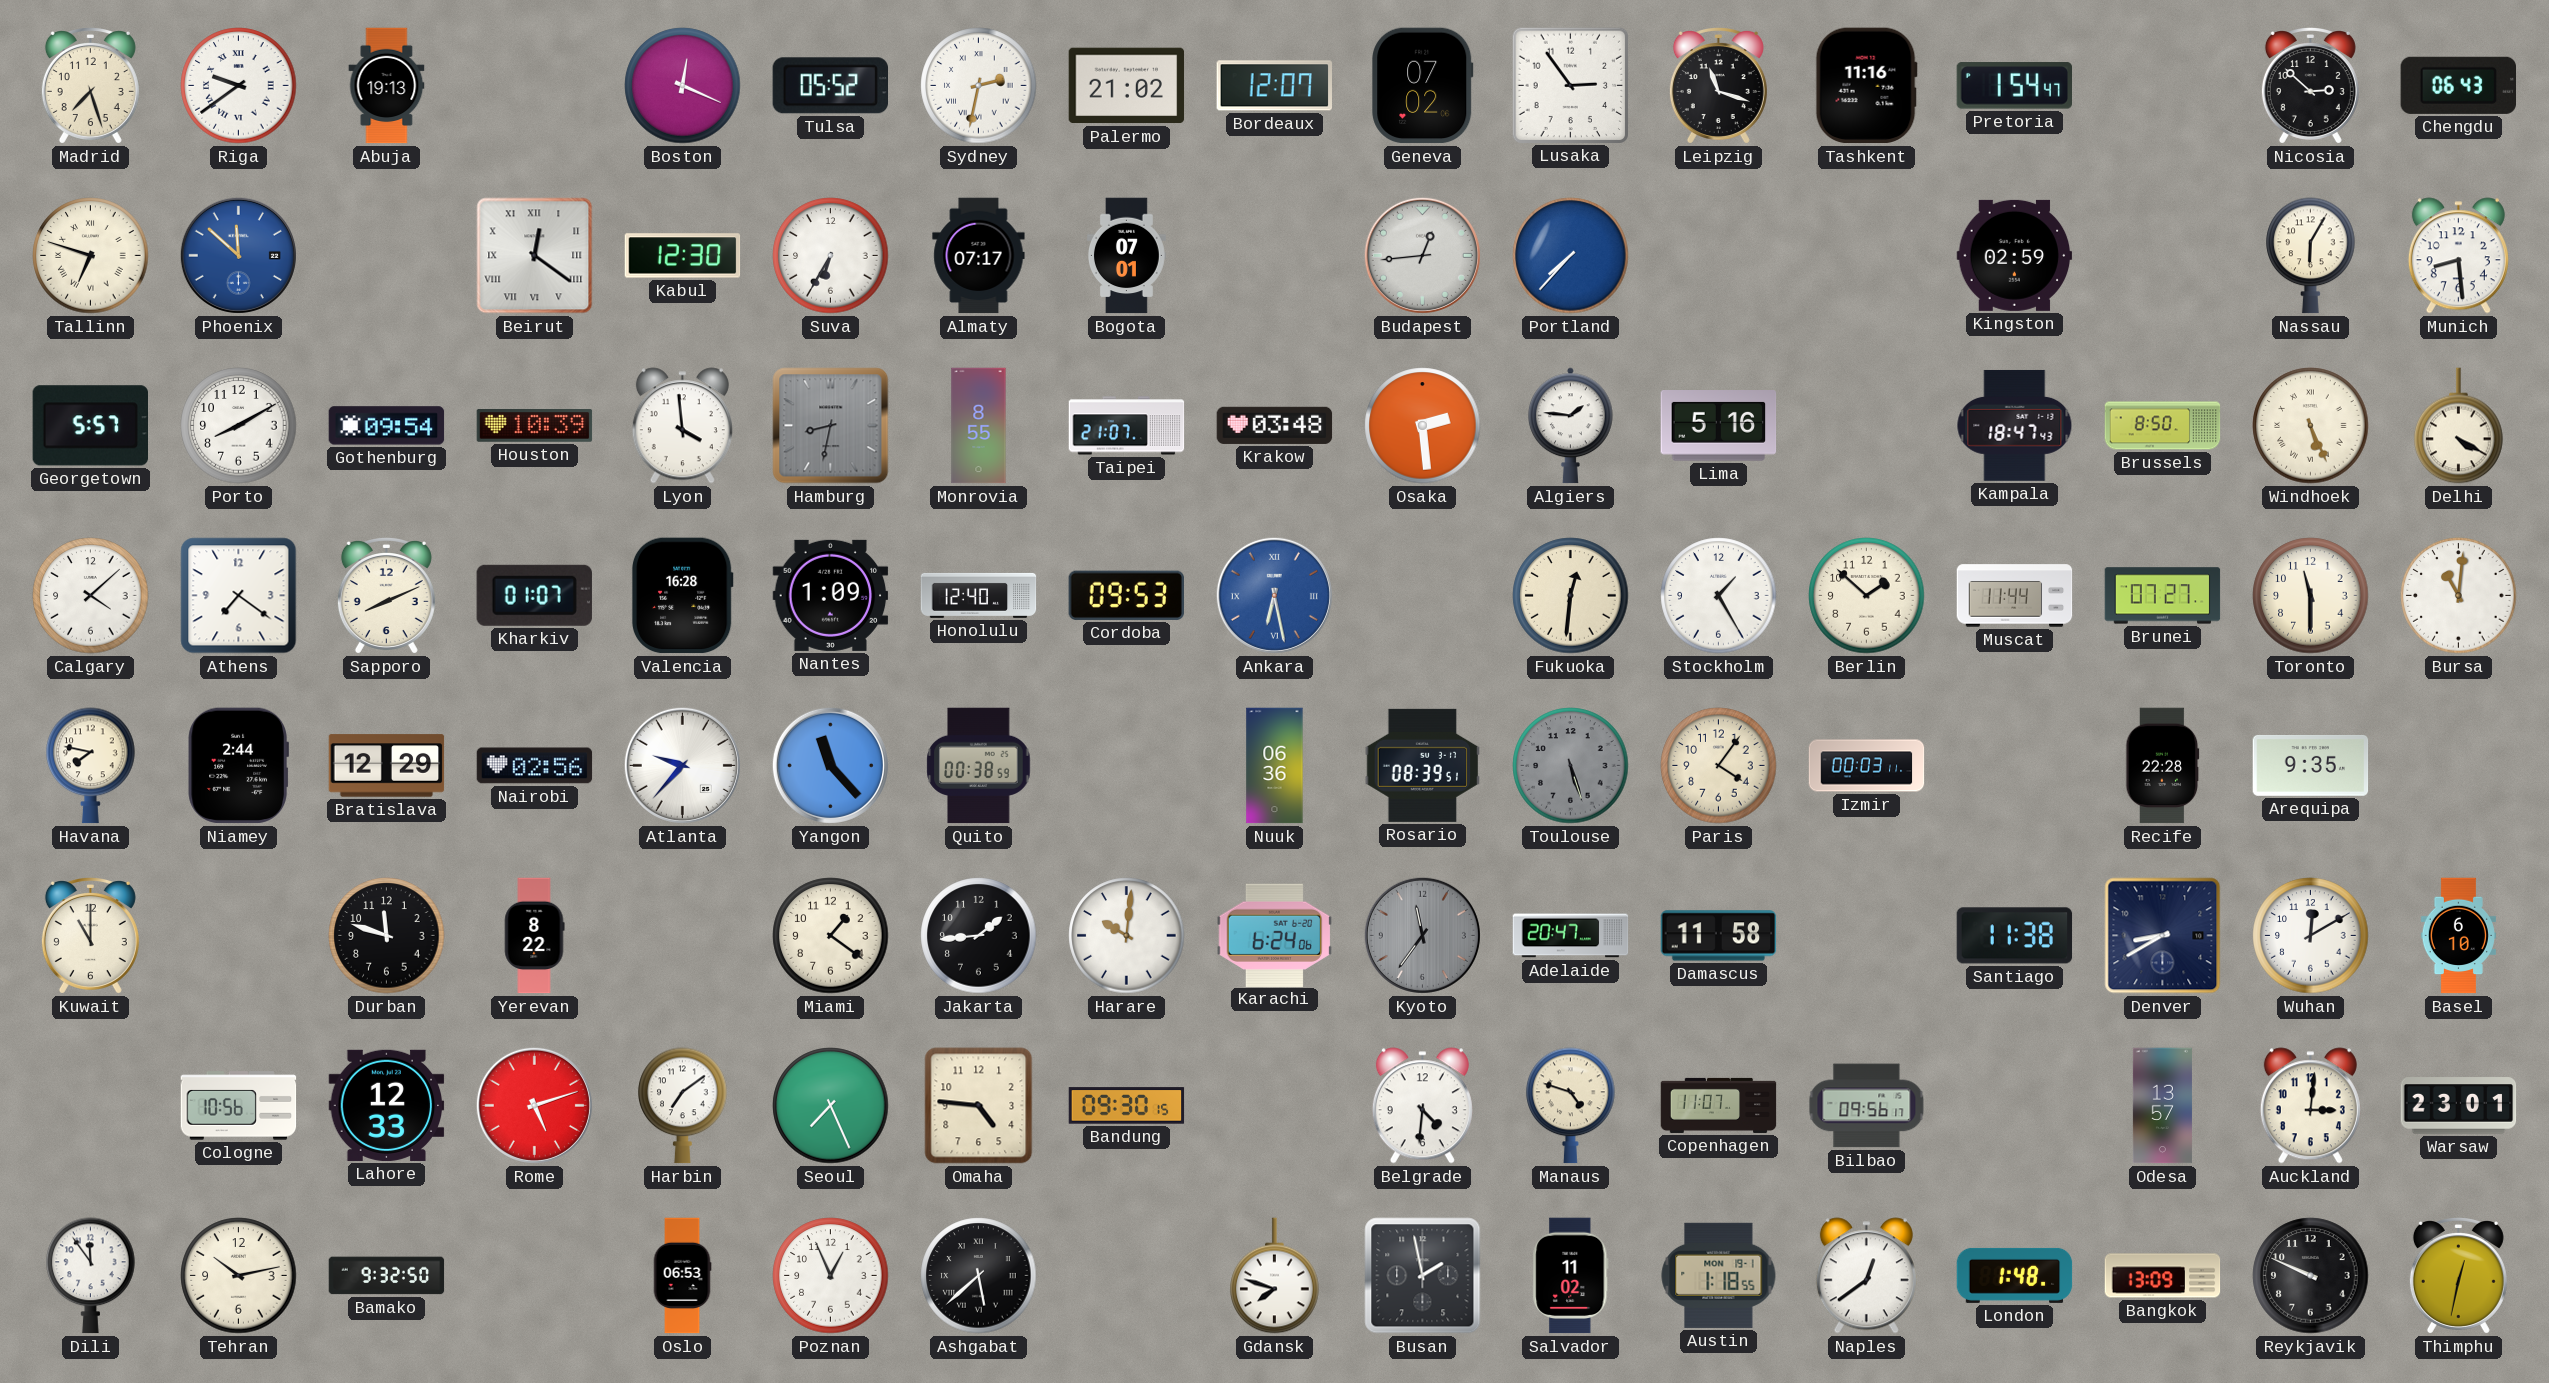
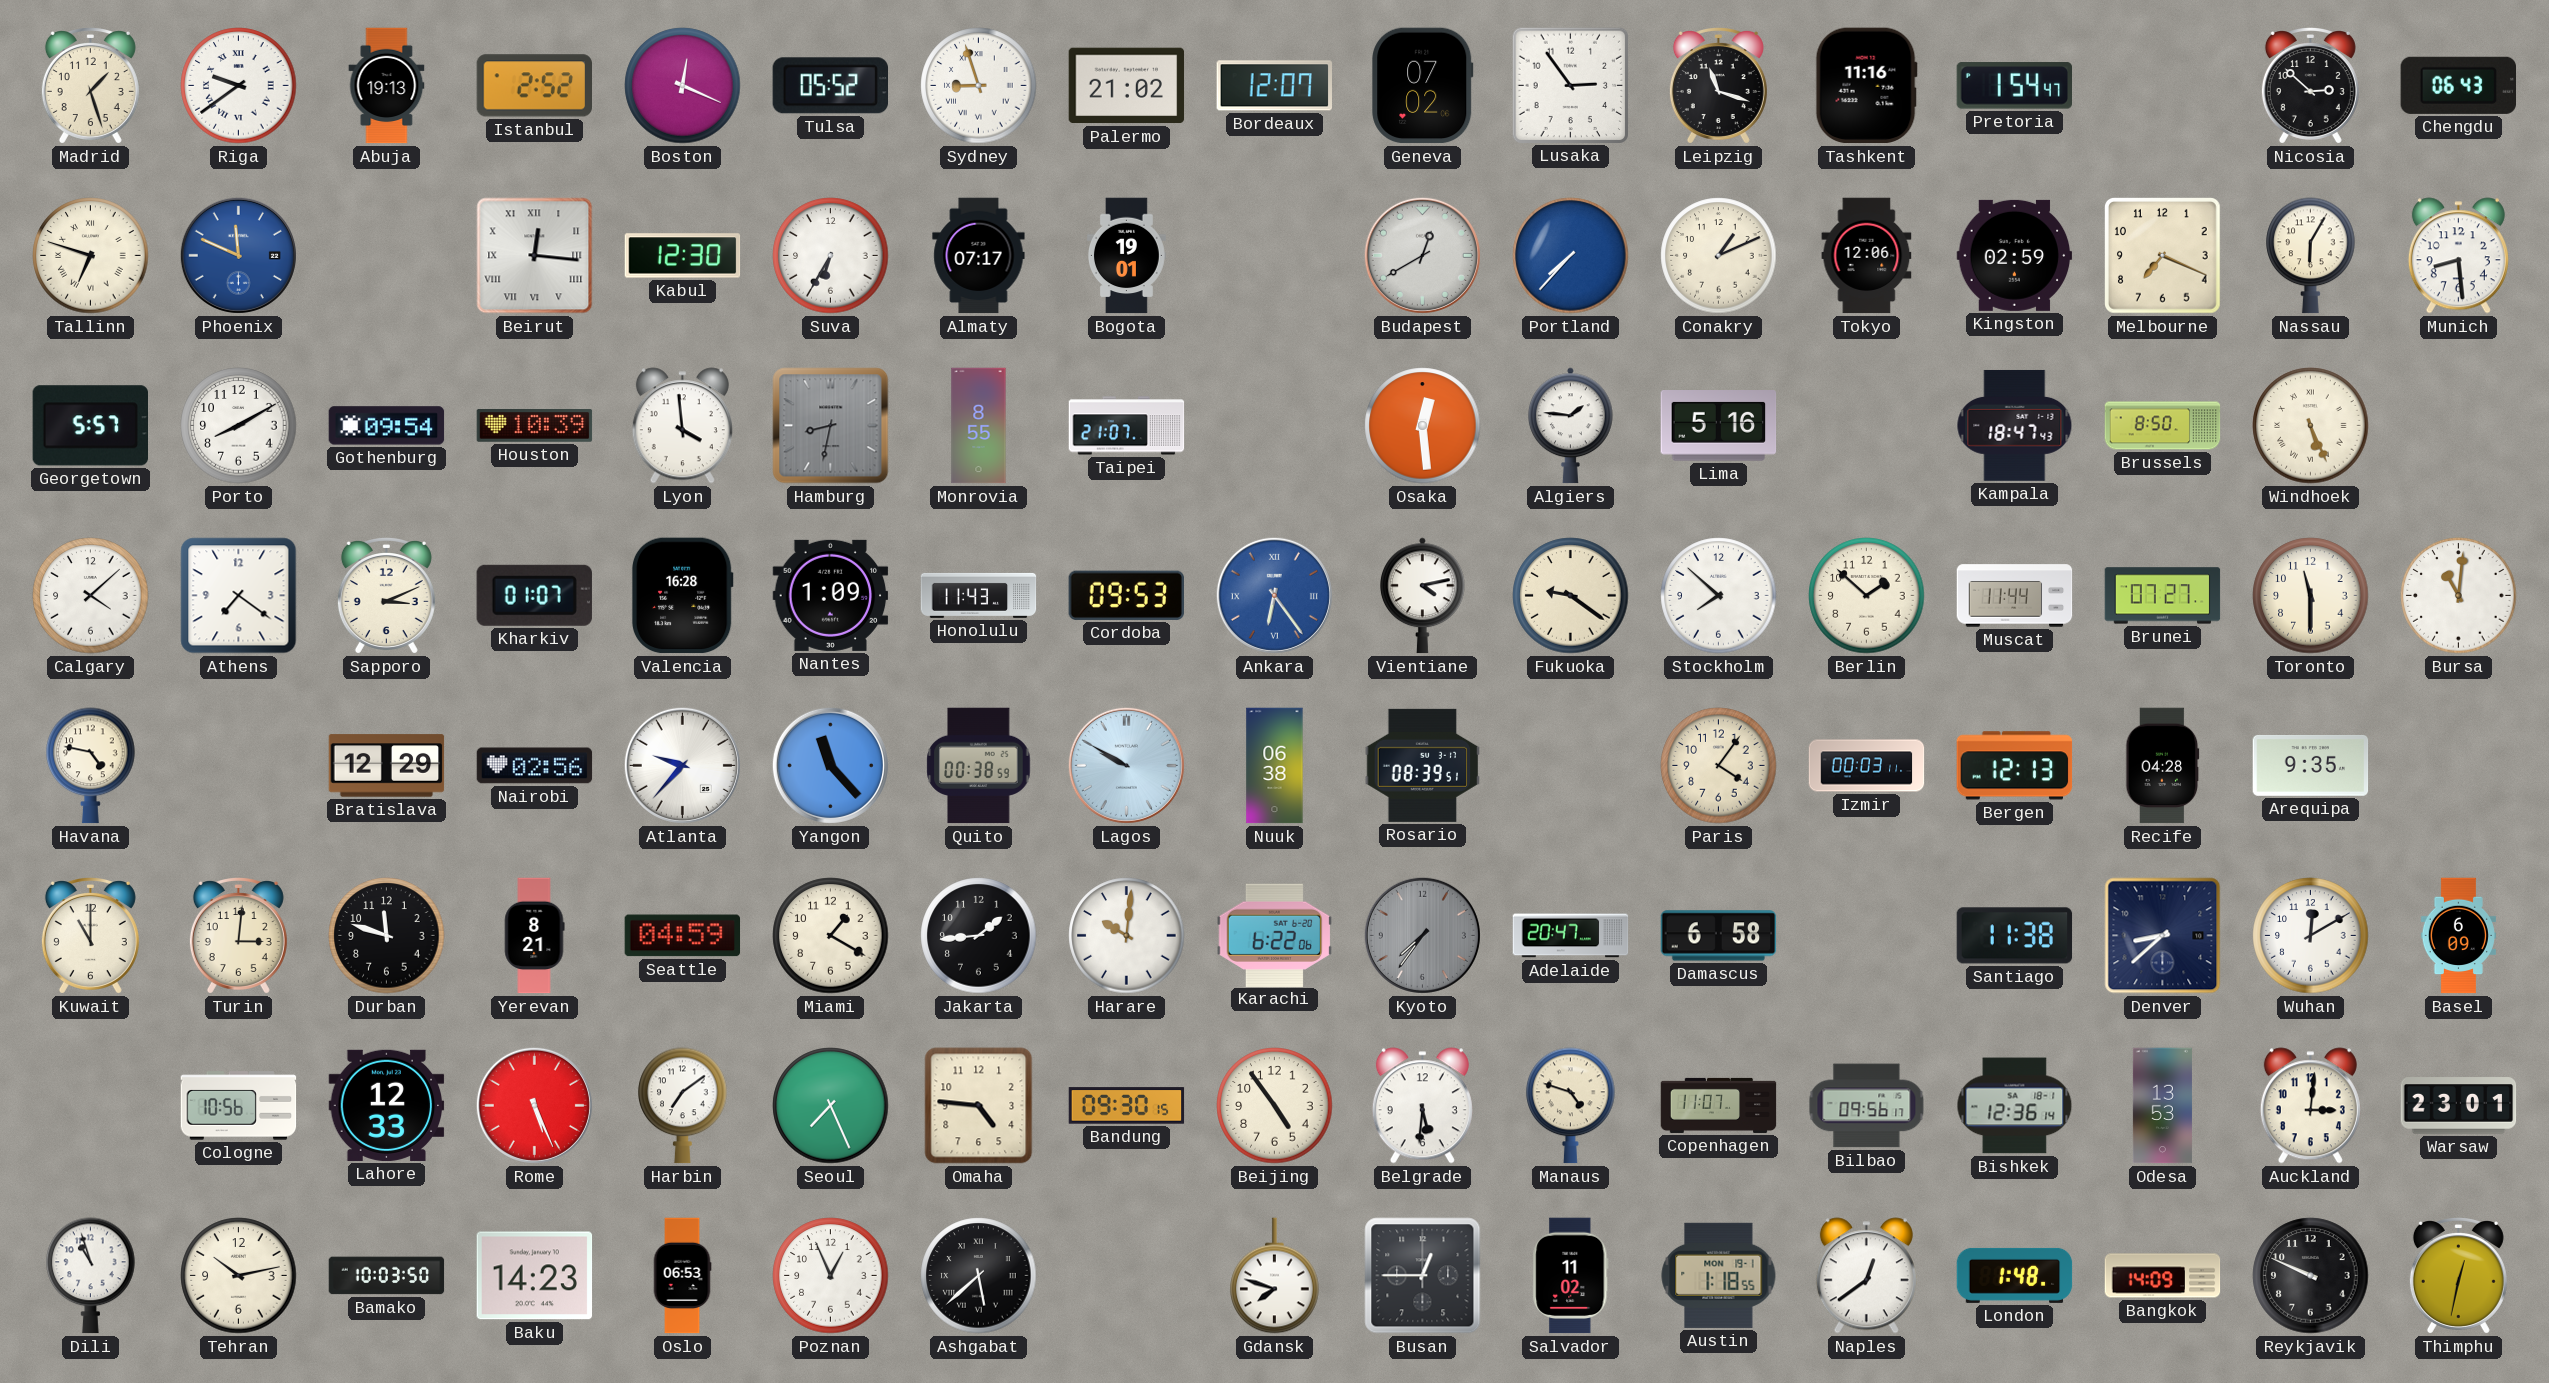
Madrid: 7:27 -> 1:27 (90, 86)
Istanbul: none -> 2:52 (535, 86)
Sydney: 2:32 -> 8:57 (979, 86)
Phoenix: 11:52 -> 11:49 (238, 255)
Beirut: 12:21 -> 12:16 (535, 256)
Bogota: 07:01 -> 19:01 (1127, 256)
Budapest: 12:44 -> 12:40 (1422, 255)
Conakry: none -> 1:11 (1719, 256)
Tokyo: none -> 12:06 (1867, 256)
Melbourne: none -> 7:19 (2163, 256)
Krakow: 03:48 -> none (1275, 425)
Osaka: 2:29 -> 12:29 (1423, 426)
Delhi: 4:20 -> none (2459, 426)
Sapporo: 8:11 -> 3:11 (386, 596)
Honolulu: 12:40 -> 11:43 (979, 595)
Ankara: 6:28 -> 6:24 (1274, 595)
Vientiane: none -> 4:13 (1423, 596)
Fukuoka: 12:31 -> 9:21 (1571, 596)
Stockholm: 1:25 -> 7:52 (1719, 596)
Havana: 7:47 -> 4:47 (91, 766)
Niamey: 2:44 -> none (238, 766)
Lagos: none -> 9:50 (1126, 765)
Nuuk: 06:36 -> 06:38 (1275, 766)
Toulouse: 5:27 -> none (1571, 766)
Bergen: none -> 12:13 (2015, 766)
Recife: 22:28 -> 04:28 (2163, 766)
Turin: none -> 3:01 (238, 936)
Yerevan: 8:22 -> 8:21 (534, 936)
Seattle: none -> 04:59 (683, 936)
Miami: 1:21 -> 1:20 (831, 936)
Karachi: 6:24 -> 6:22 (1275, 935)
Kyoto: 11:36 -> 7:36 (1422, 935)
Damascus: 11:58 -> 6:58 (1719, 936)
Denver: 8:40 -> 8:38 (2163, 936)
Basel: 6:10 -> 6:09 (2458, 936)
Rome: 5:12 -> 5:26 (534, 1105)
Beijing: none -> 4:54 (1275, 1106)
Belgrade: 4:31 -> 5:31 (1422, 1106)
Bishkek: none -> 12:36 (2015, 1106)
Odesa: 13:57 -> 13:53 (2162, 1106)
Dili: 11:54 -> 10:57 (91, 1276)
Bamako: 9:32 -> 10:03 (387, 1276)
Baku: none -> 14:23 (535, 1276)
Busan: 1:58 -> 12:45 (1423, 1276)
Bangkok: 13:09 -> 14:09 (2163, 1276)
